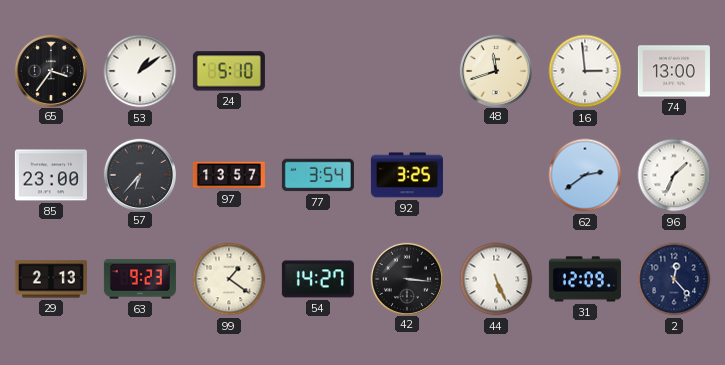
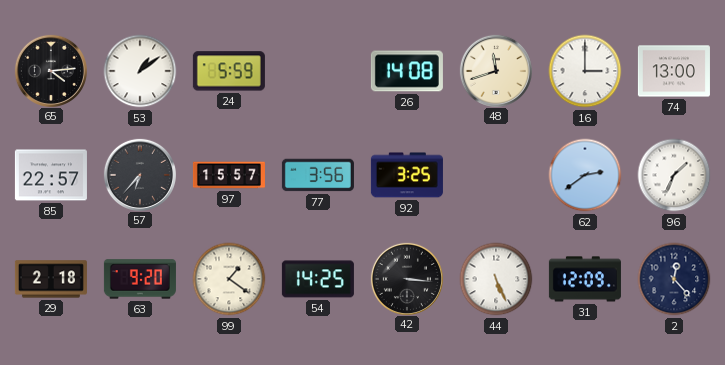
65: 3:36 -> 4:14 (50, 70)
24: 5:10 -> 5:59 (229, 71)
26: none -> 14:08 (407, 71)
16: 2:59 -> 3:00 (585, 71)
85: 23:00 -> 22:57 (51, 175)
97: 13:57 -> 15:57 (229, 175)
77: 3:54 -> 3:56 (318, 175)
29: 2:13 -> 2:18 (51, 279)
63: 9:23 -> 9:20 (140, 279)
54: 14:27 -> 14:25 (318, 279)
